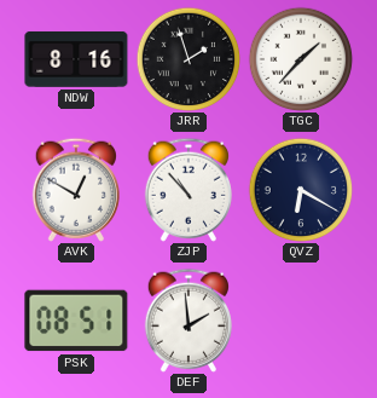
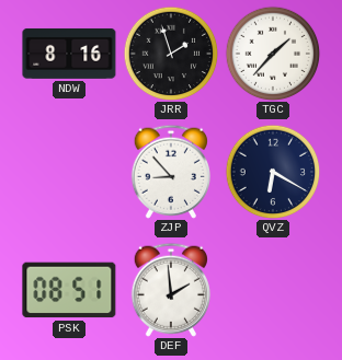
AVK: 12:50 -> none (76, 190)
ZJP: 10:53 -> 8:53 (171, 172)
